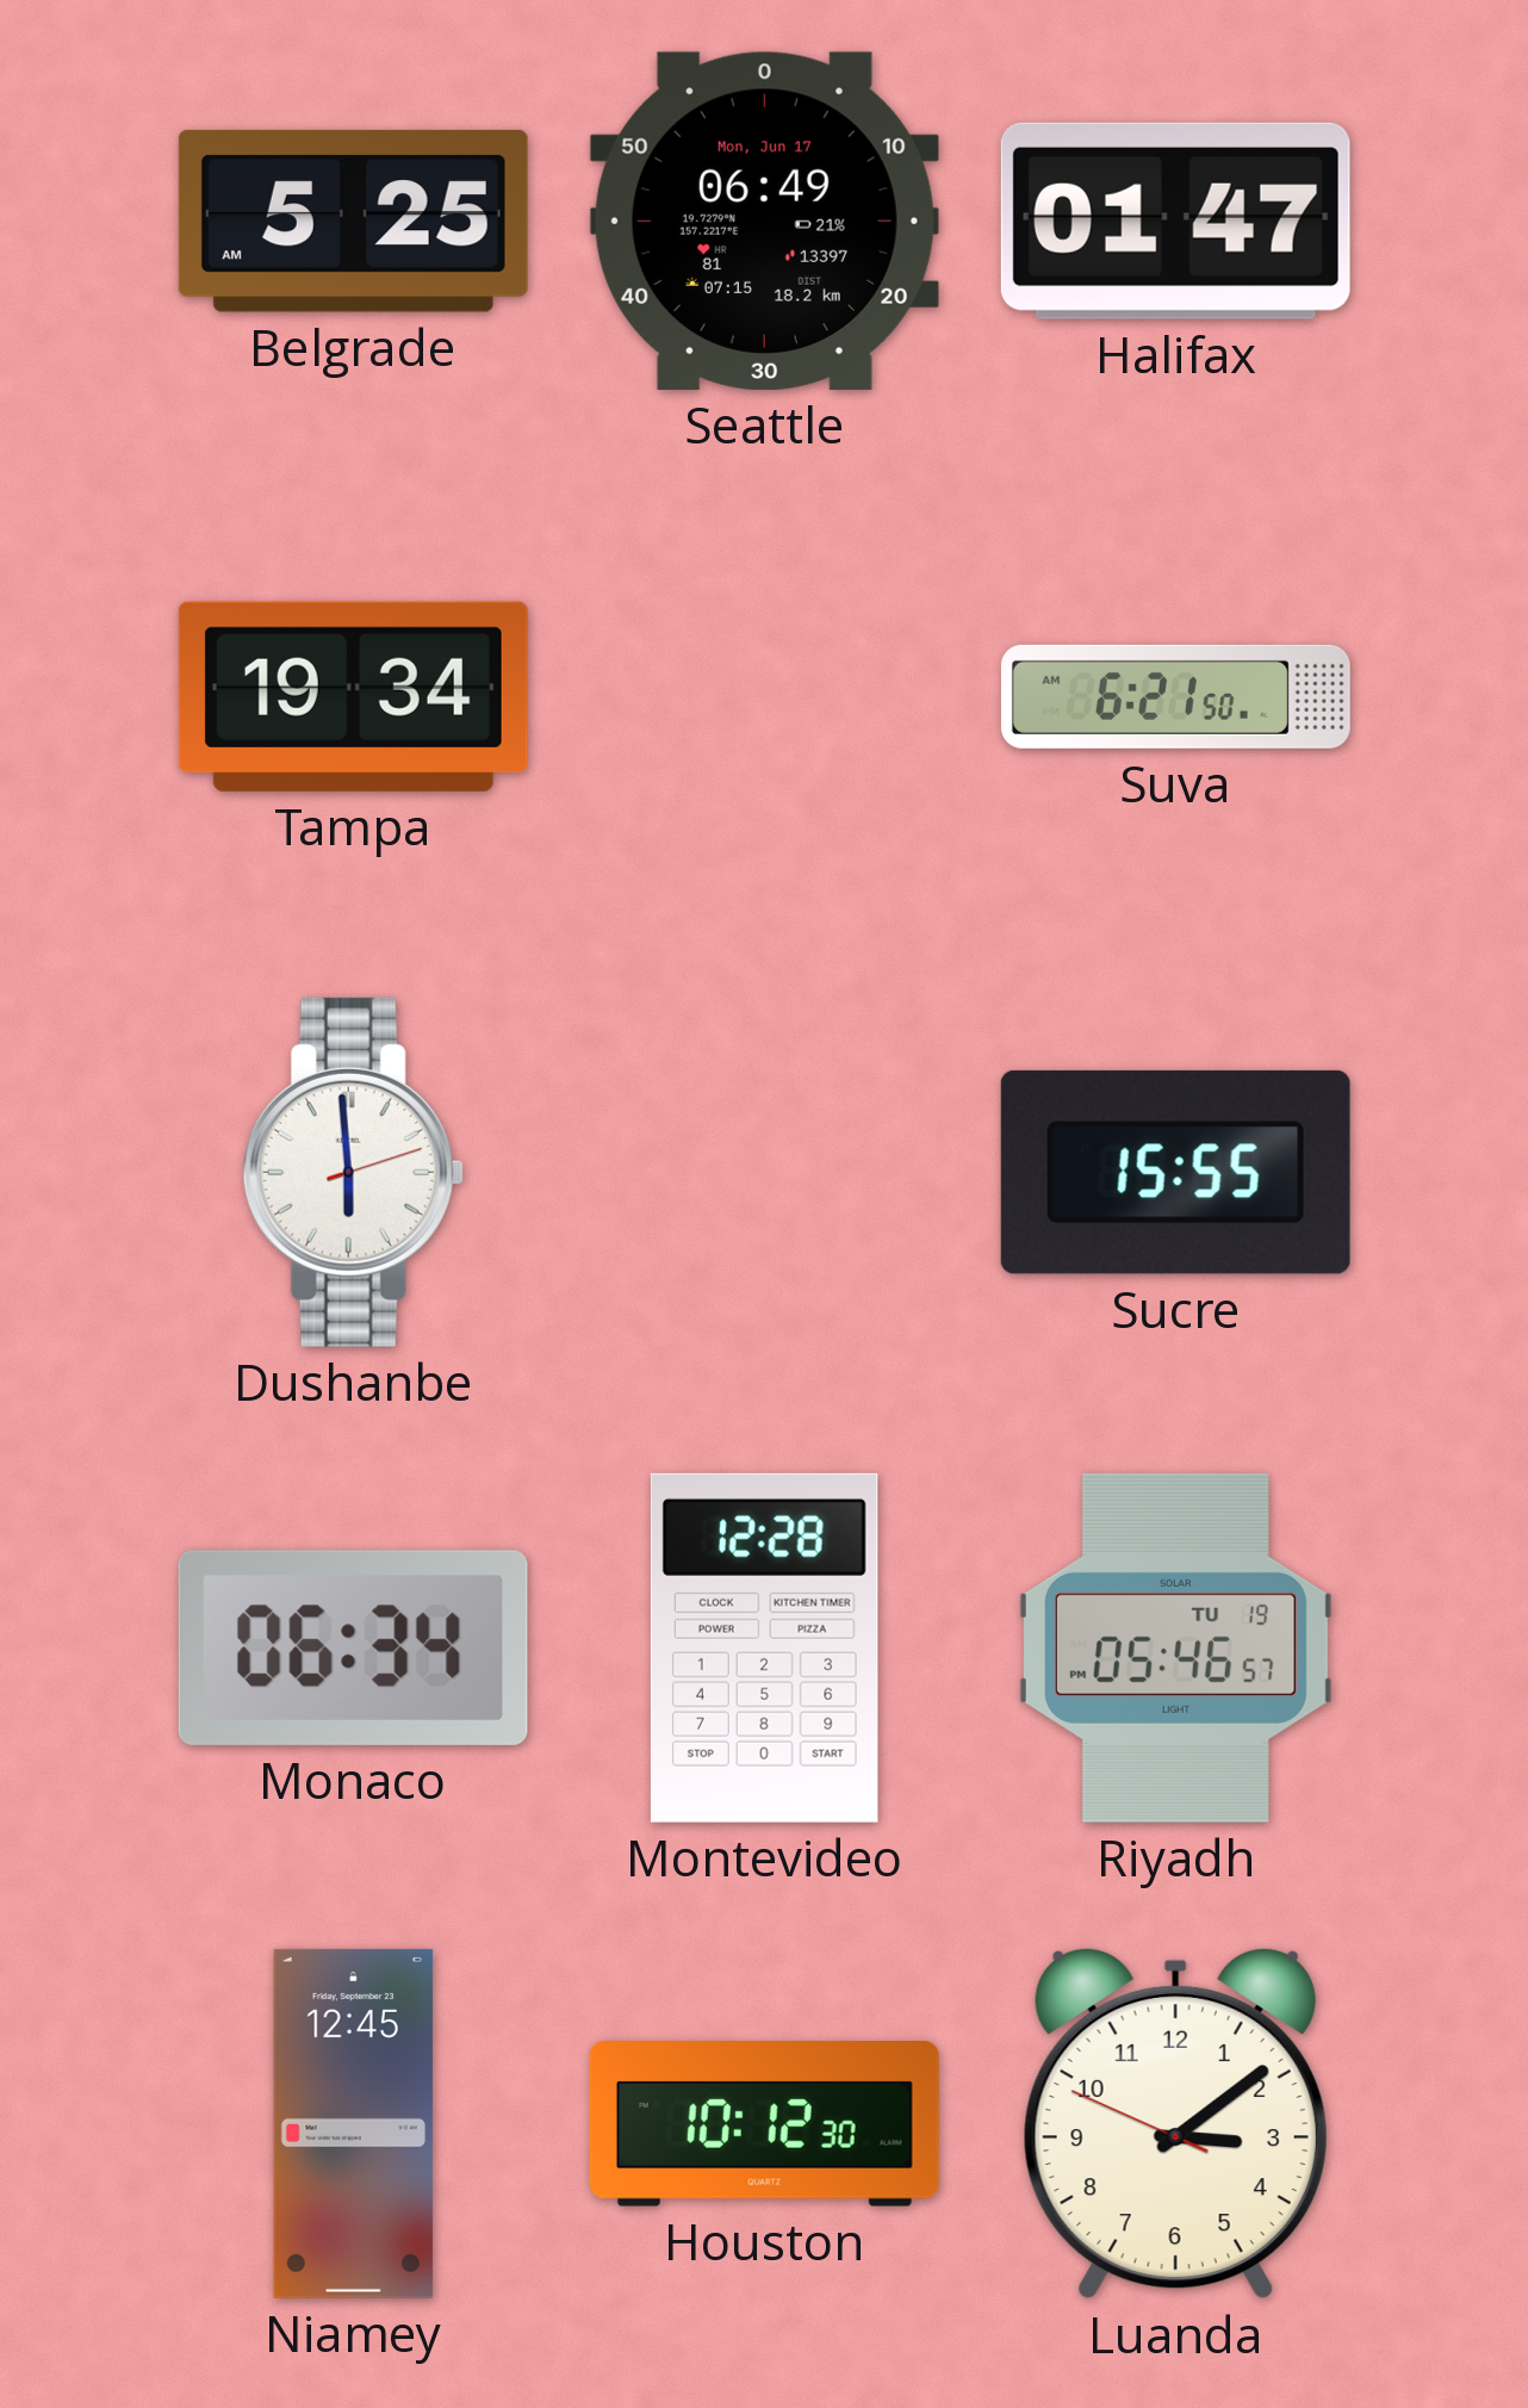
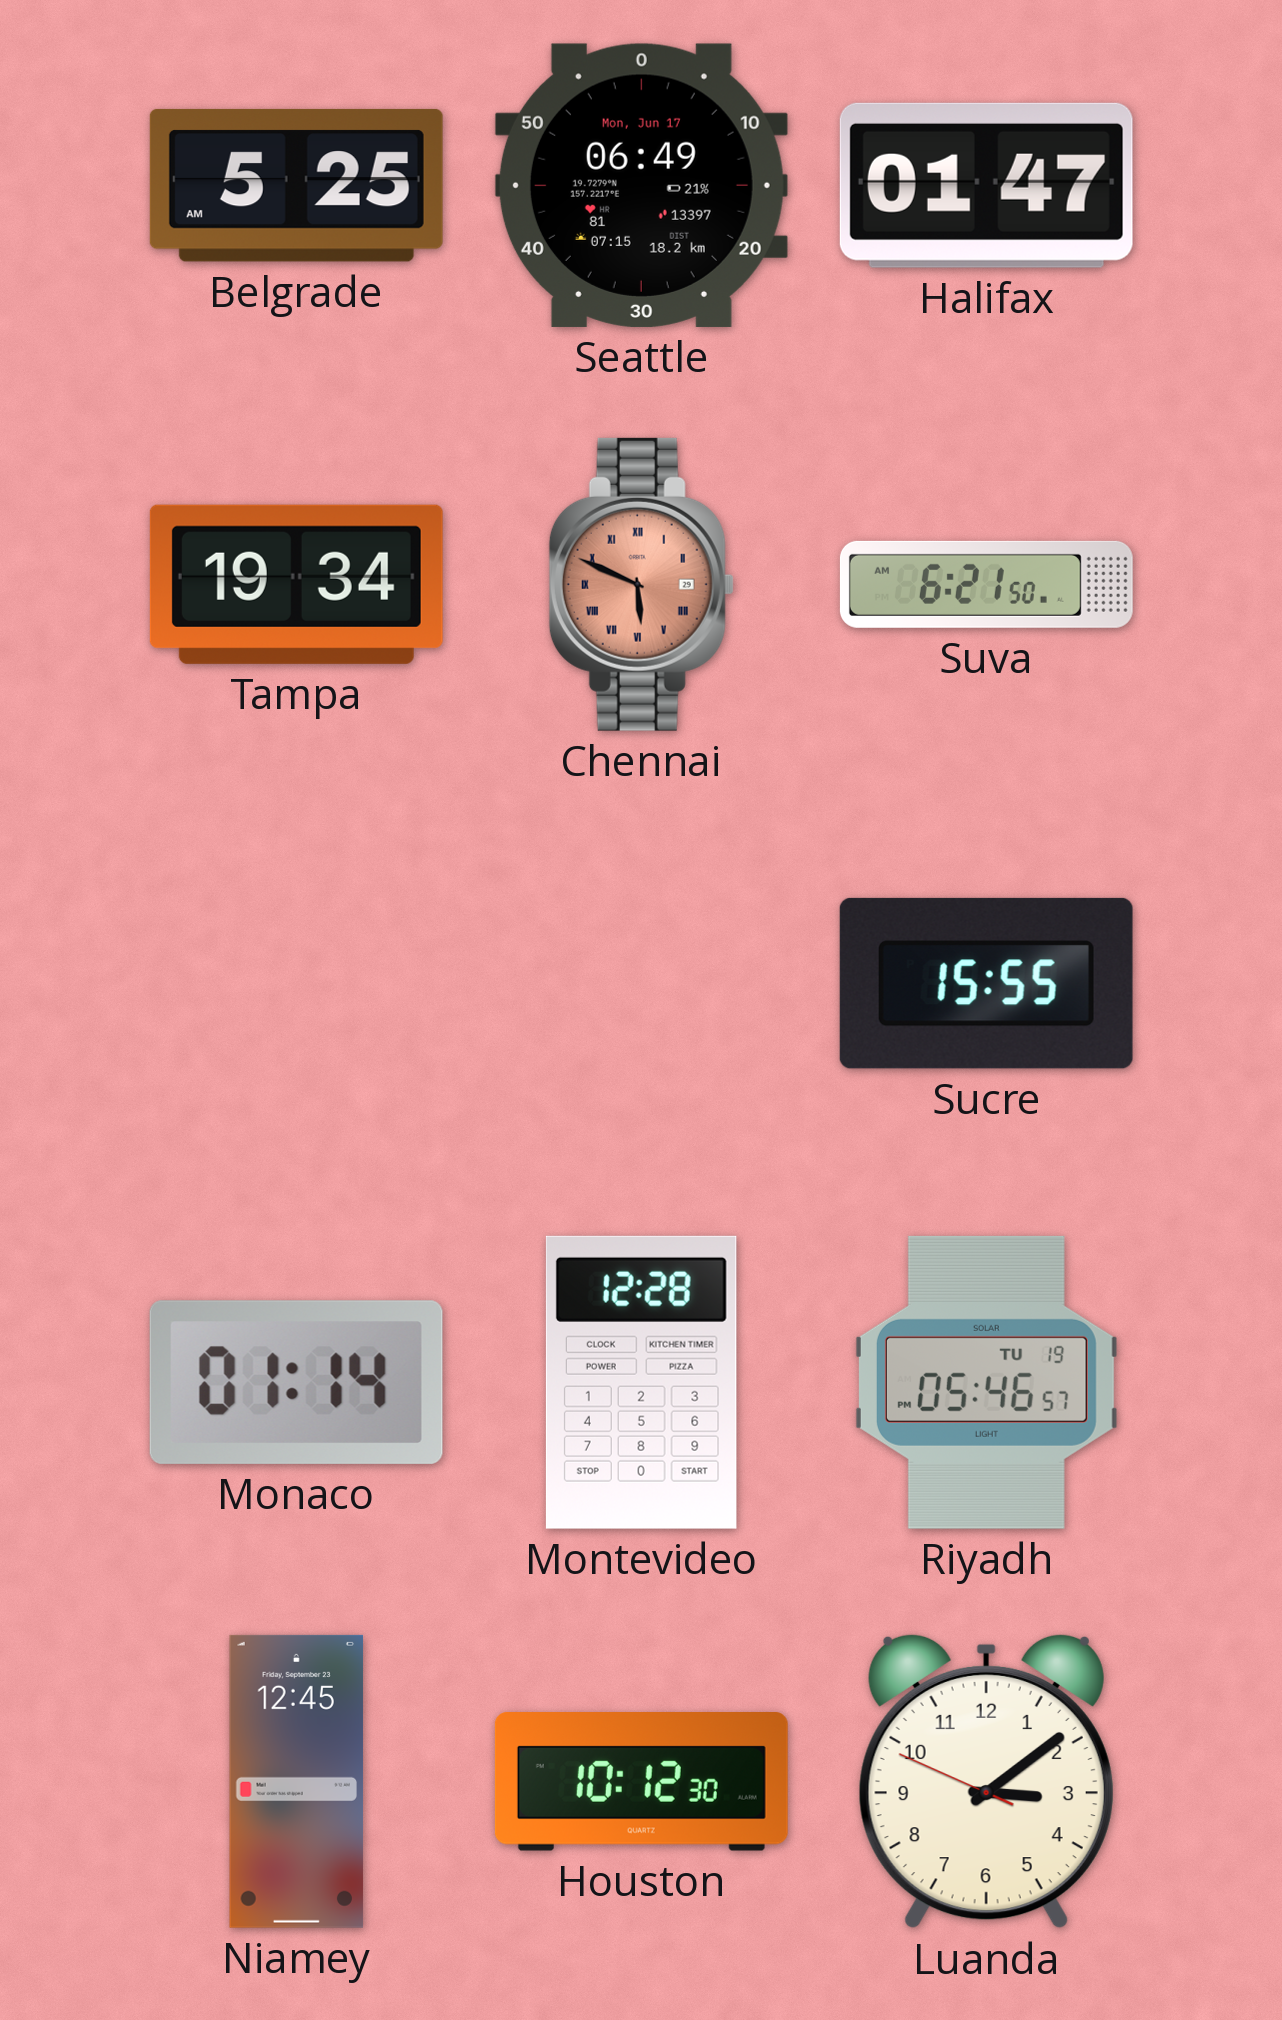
Chennai: none -> 5:49 (641, 584)
Dushanbe: 5:59 -> none (353, 1172)
Monaco: 06:34 -> 01:14 (296, 1382)
